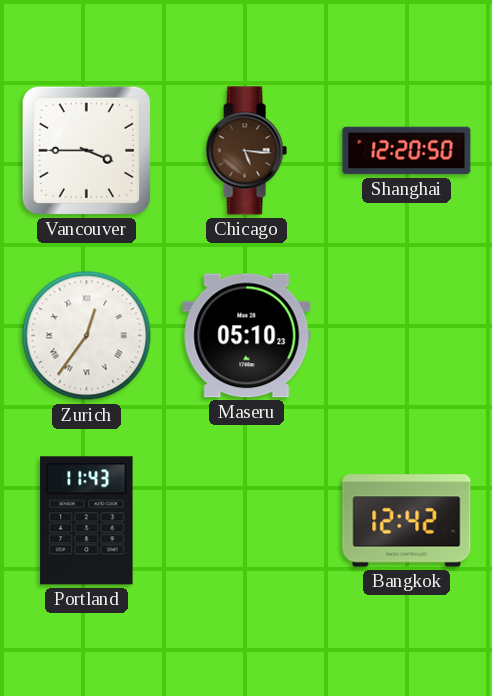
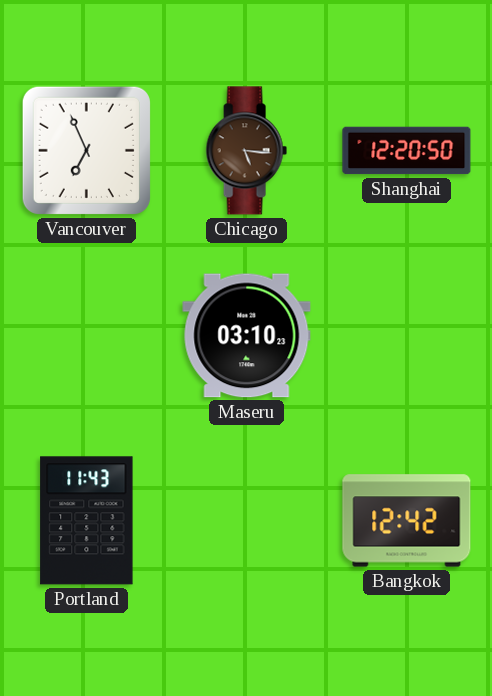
Vancouver: 3:45 -> 6:56 (86, 150)
Zurich: 12:36 -> none (87, 336)
Maseru: 05:10 -> 03:10 (247, 336)
